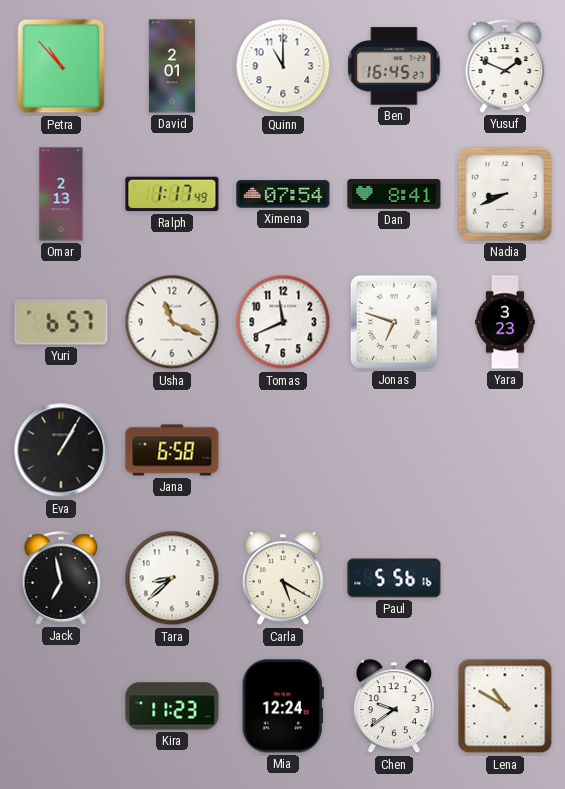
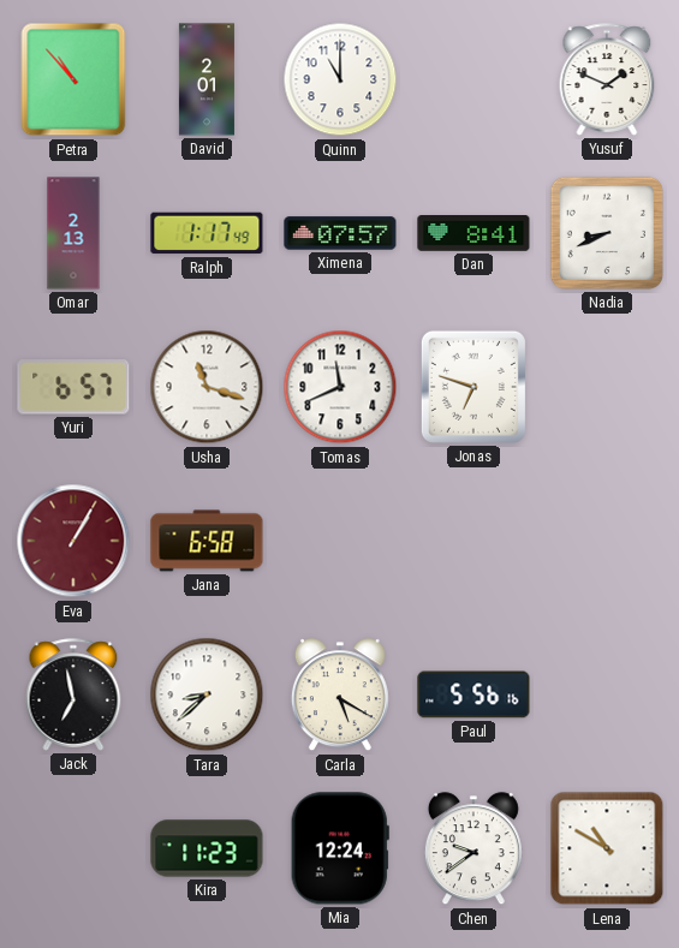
Ben: 16:45 -> none (394, 66)
Ximena: 07:54 -> 07:57 (340, 233)
Usha: 11:19 -> 11:18 (207, 387)
Yara: 3:23 -> none (505, 322)
Eva dial: black -> burgundy (73, 541)
